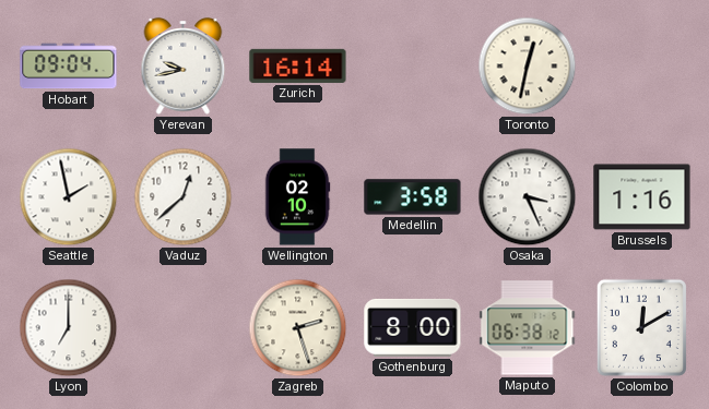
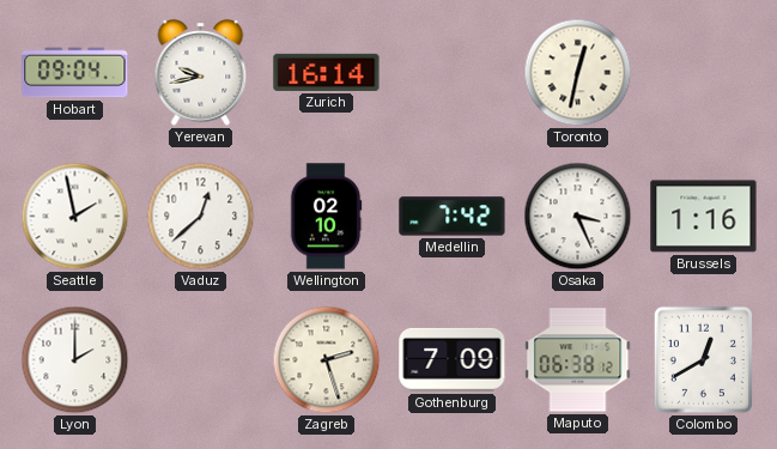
Medellin: 3:58 -> 7:42 (453, 217)
Lyon: 7:00 -> 2:00 (75, 360)
Gothenburg: 8:00 -> 7:09 (453, 359)
Colombo: 12:10 -> 12:40 (703, 359)
